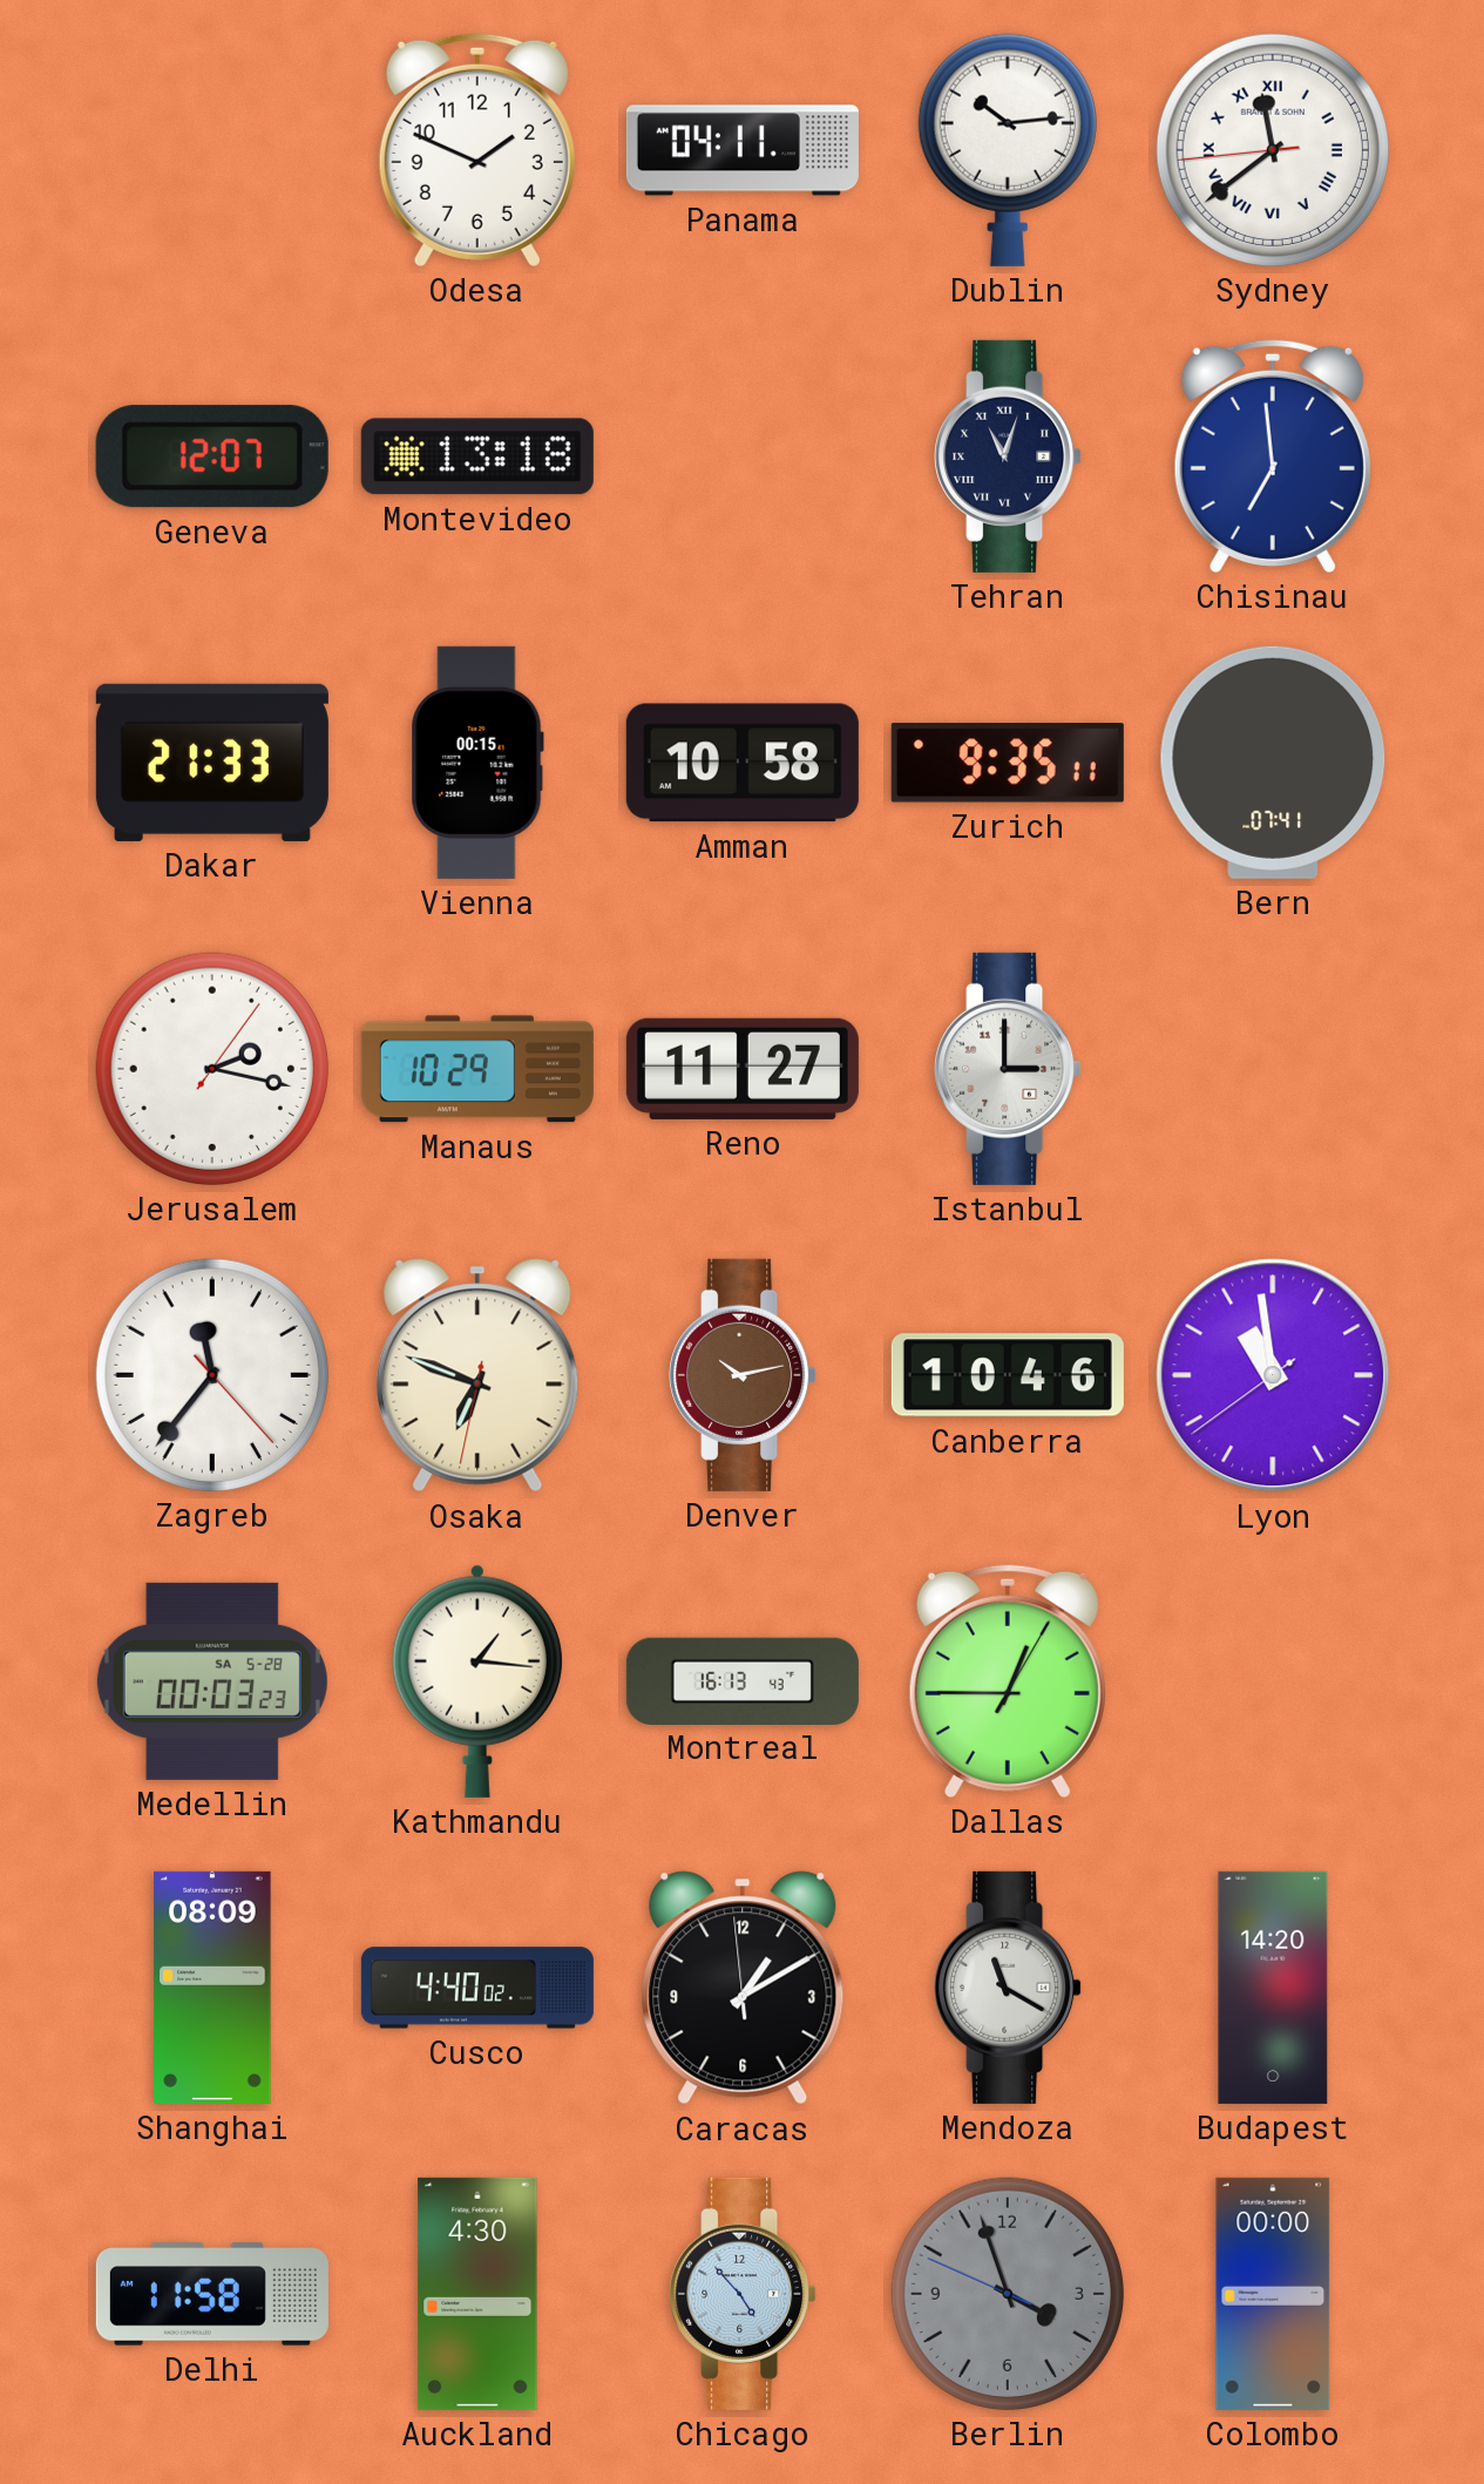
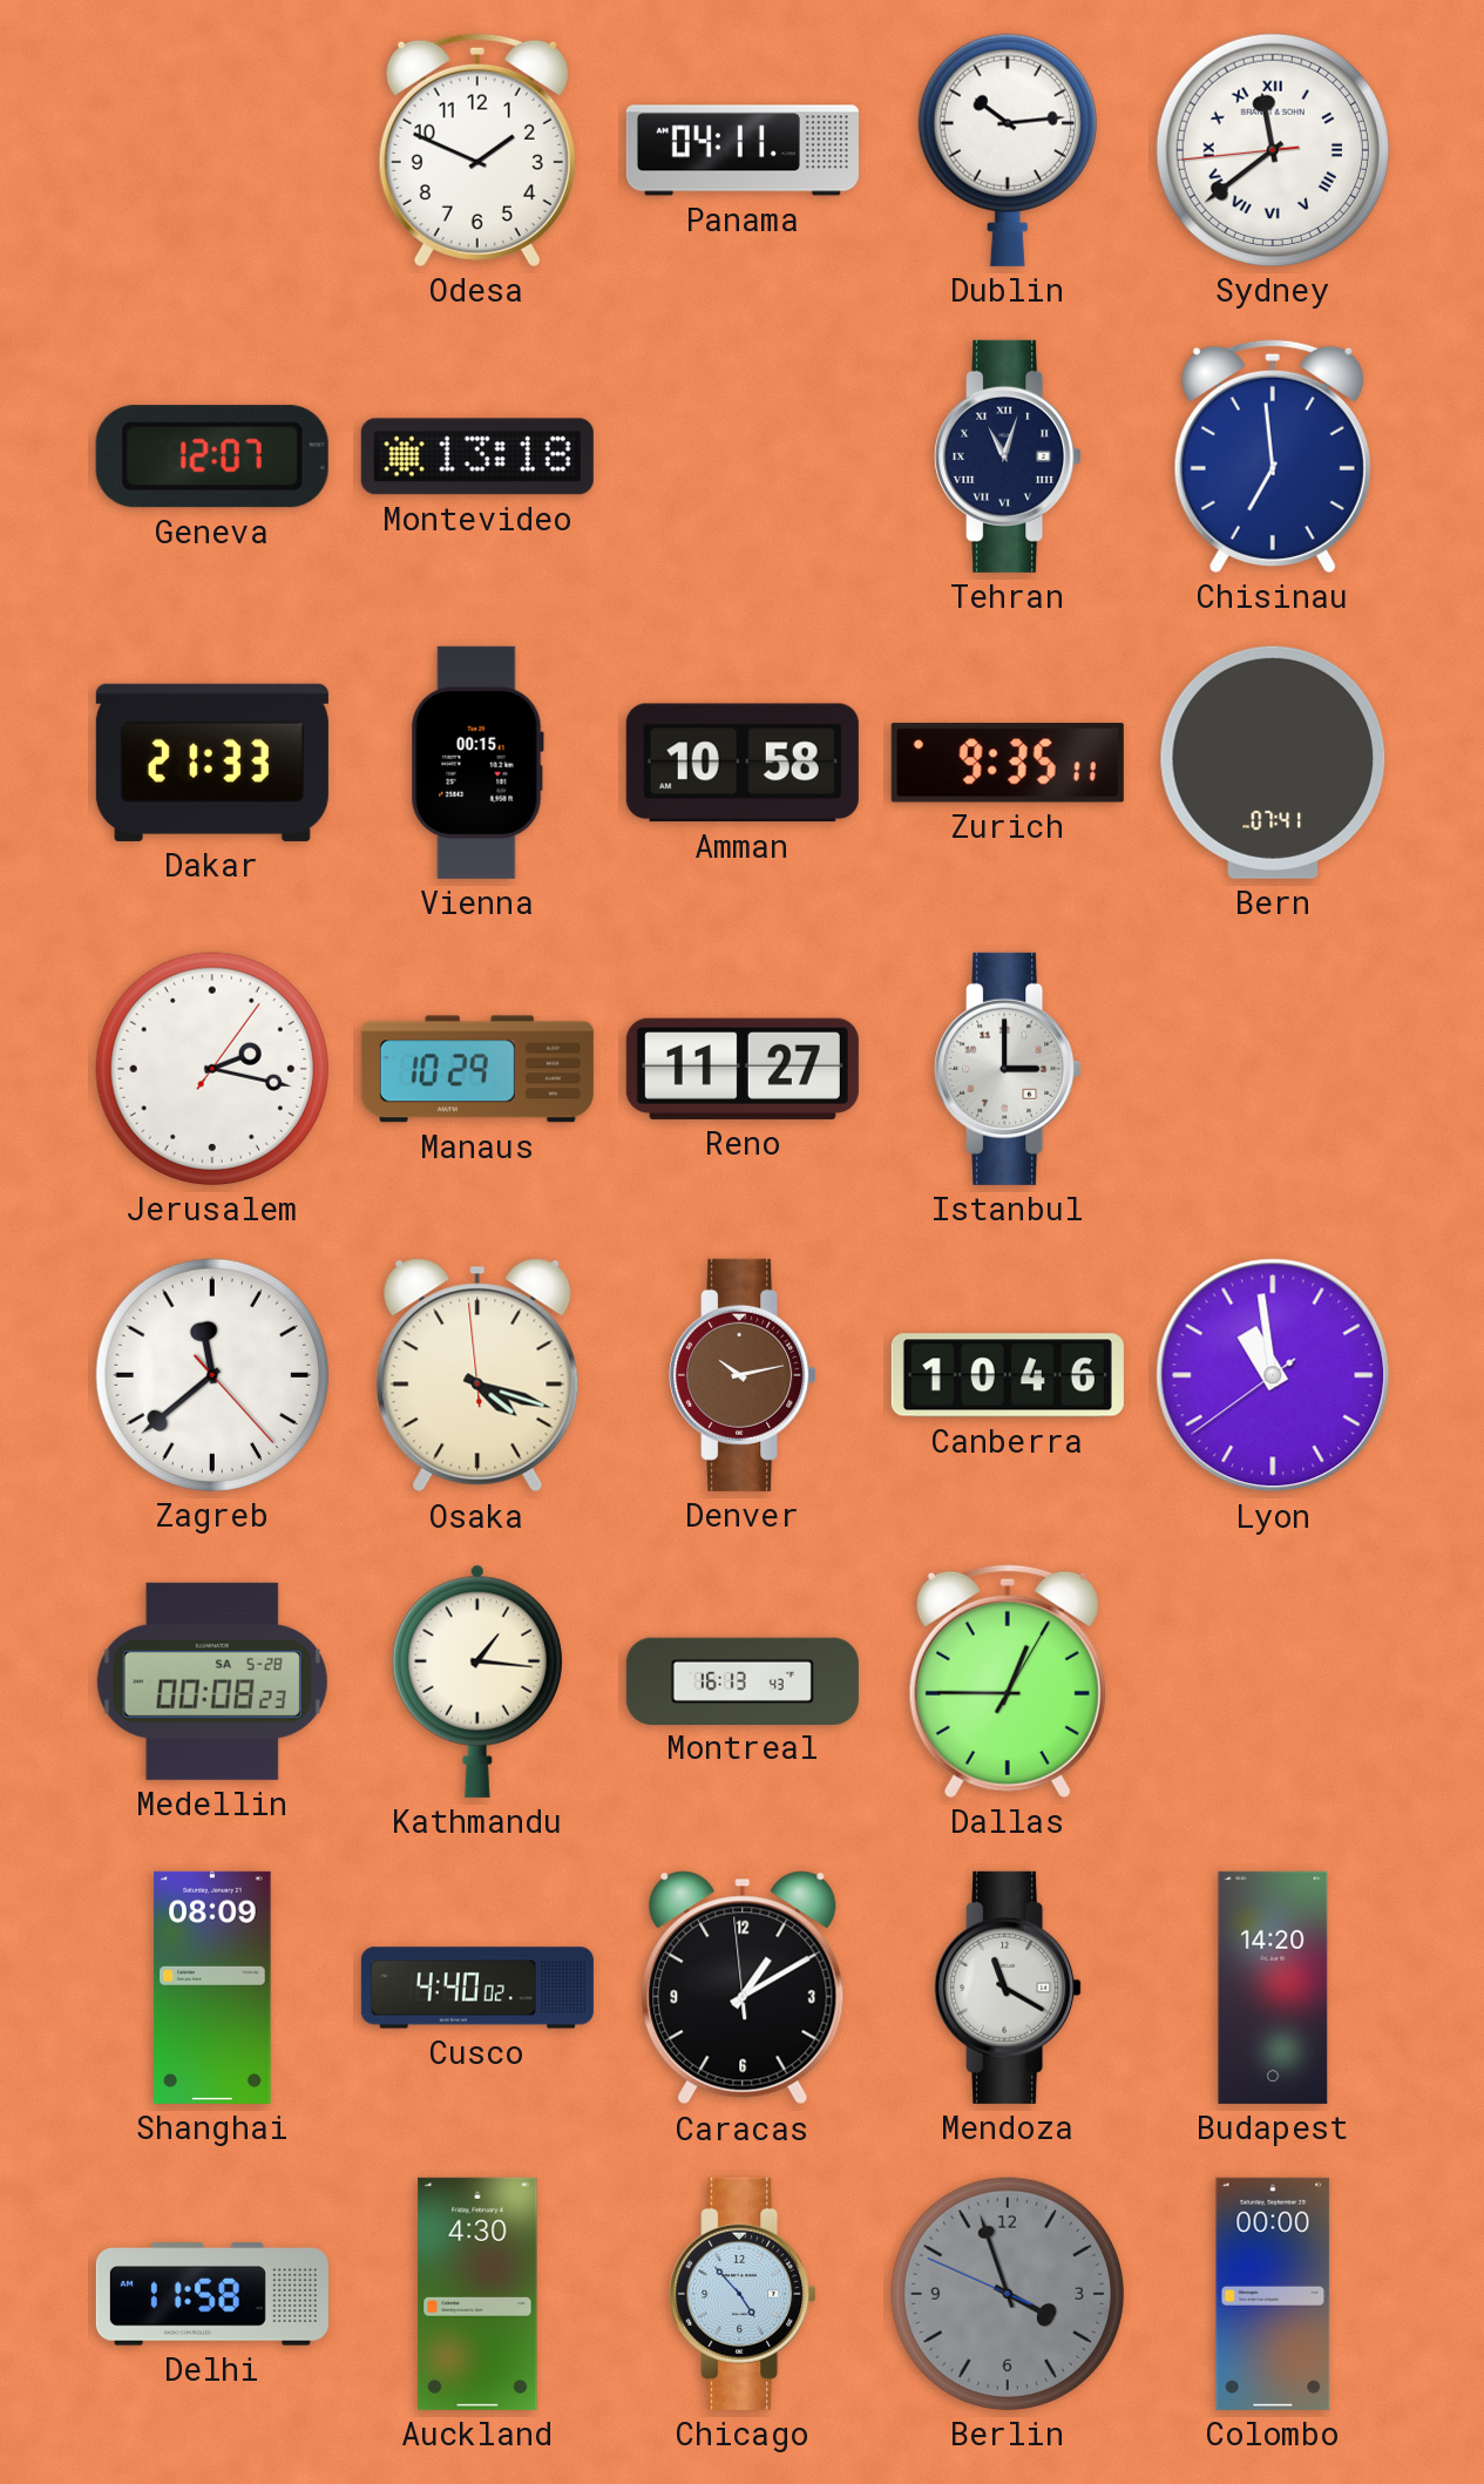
Zagreb: 11:36 -> 11:38 (212, 1375)
Osaka: 6:48 -> 4:17 (477, 1375)
Medellin: 00:03 -> 00:08 (212, 1681)
